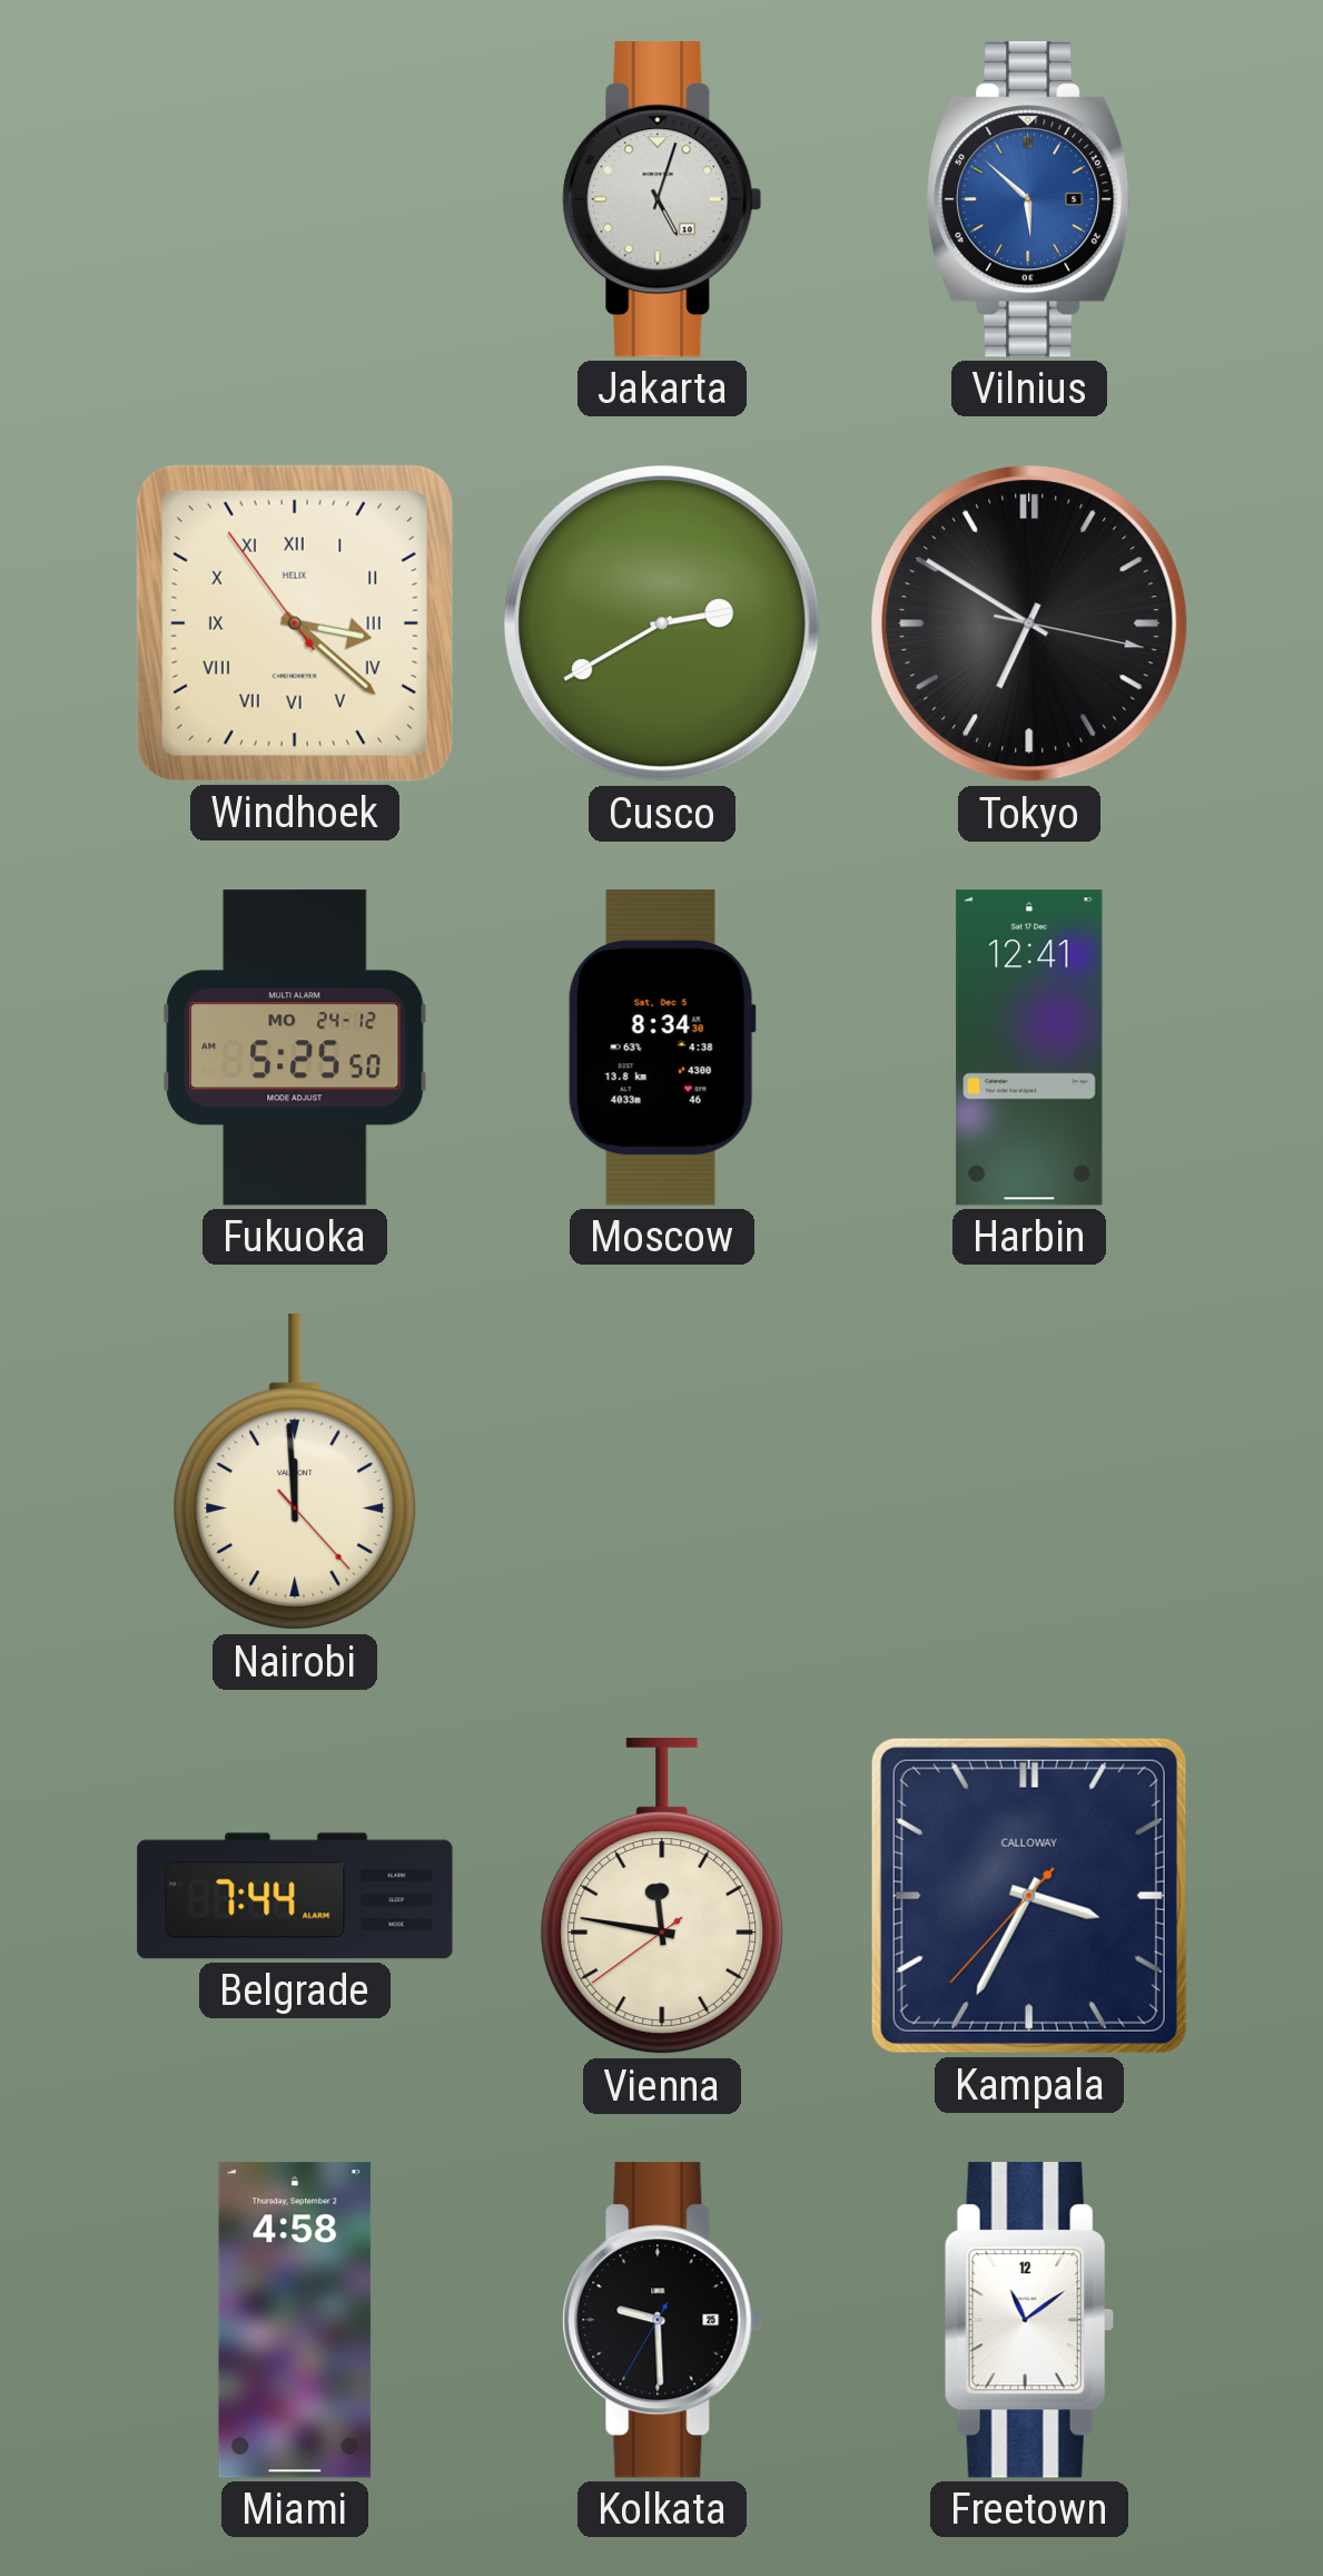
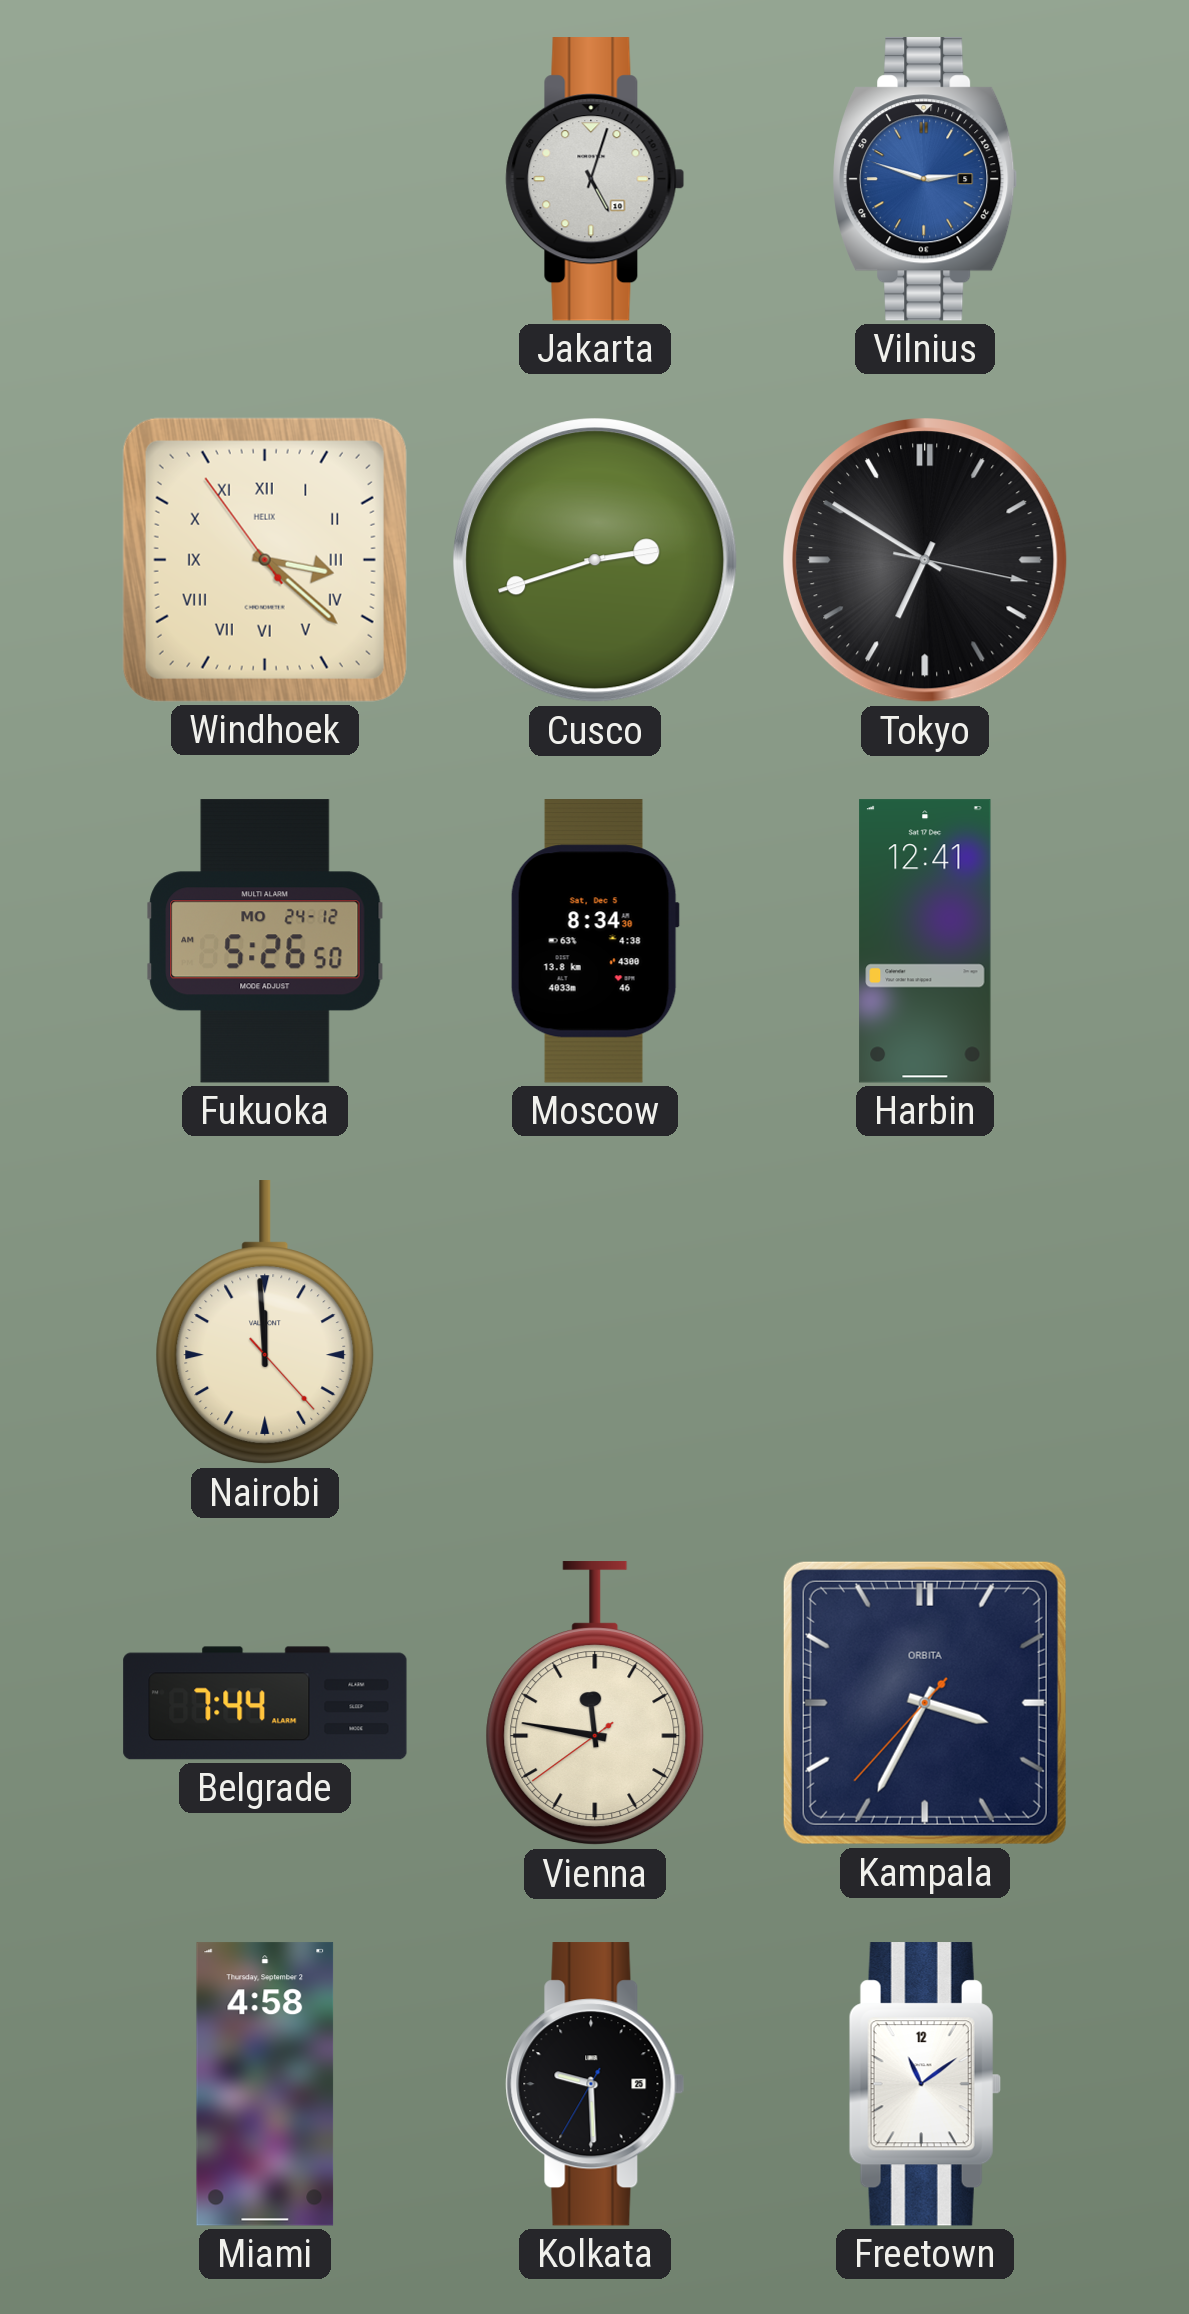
Vilnius: 5:52 -> 2:48 (926, 179)
Cusco: 2:40 -> 2:42 (595, 560)
Fukuoka: 5:25 -> 5:26 (265, 941)
Kampala brand: CALLOWAY -> ORBITA (925, 1703)
